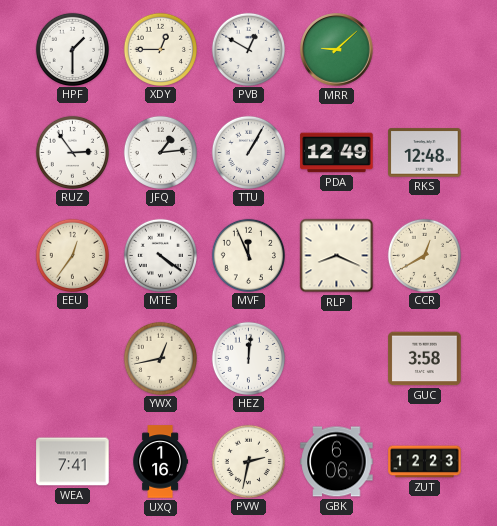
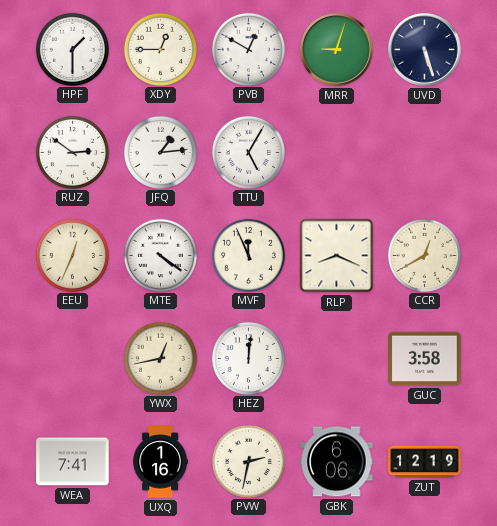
MRR: 9:08 -> 9:03 (337, 50)
UVD: none -> 5:27 (425, 50)
RUZ: 2:54 -> 2:51 (72, 152)
TTU: 1:05 -> 5:05 (248, 152)
PDA: 12:49 -> none (337, 153)
RKS: 12:48 -> none (425, 153)
EEU: 12:36 -> 12:34 (72, 255)
ZUT: 12:23 -> 12:19 (425, 462)
